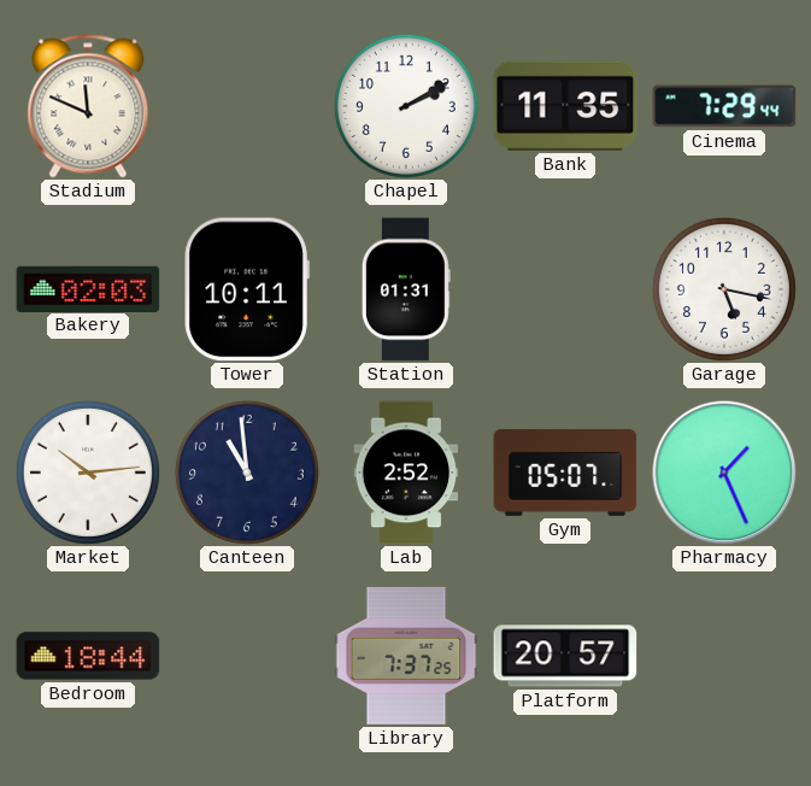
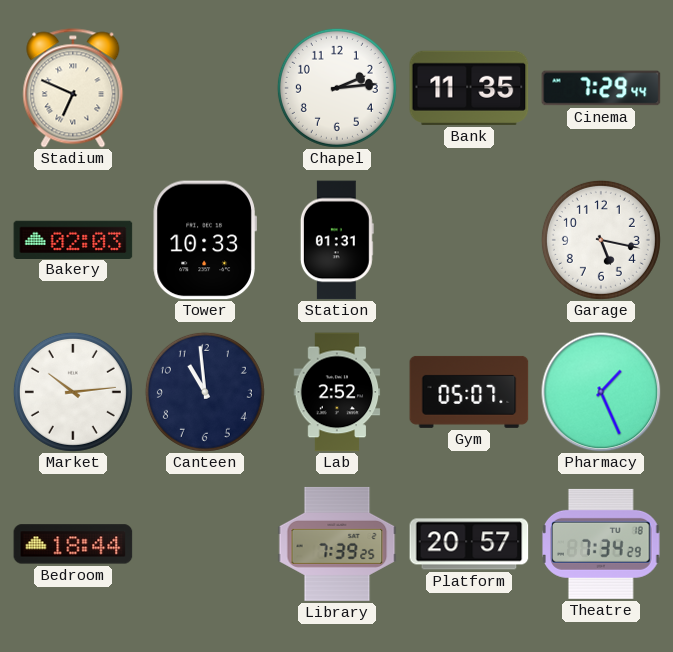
Stadium: 11:49 -> 6:49 (73, 88)
Chapel: 2:10 -> 2:14 (337, 88)
Tower: 10:11 -> 10:33 (205, 240)
Library: 7:37 -> 7:39 (337, 544)
Theatre: none -> 7:34 (601, 544)
